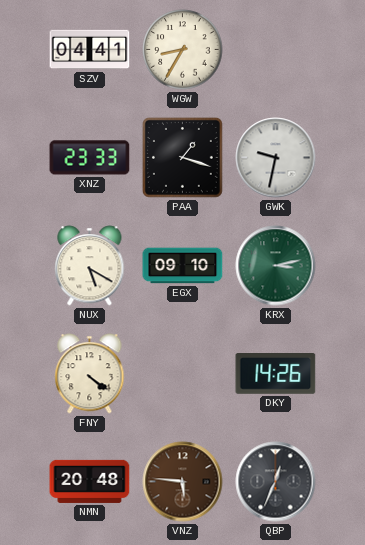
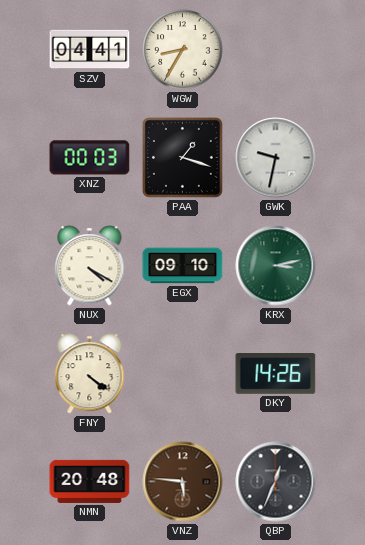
XNZ: 23:33 -> 00:03 (90, 158)
NUX: 5:20 -> 4:20 (90, 266)
